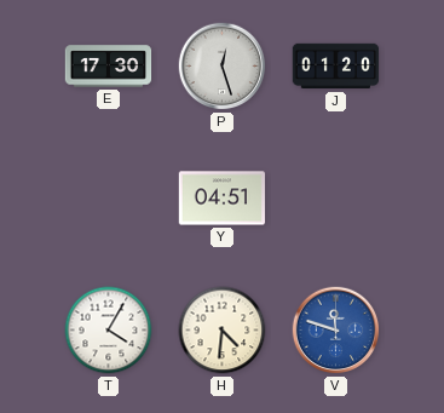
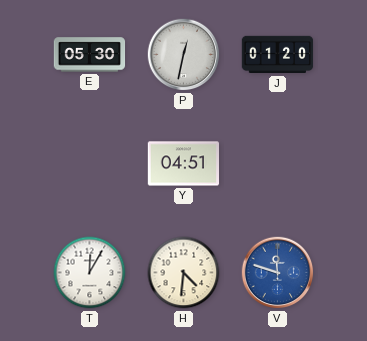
E: 17:30 -> 05:30 (90, 55)
P: 12:27 -> 12:32 (184, 55)
T: 4:05 -> 12:05 (90, 273)
